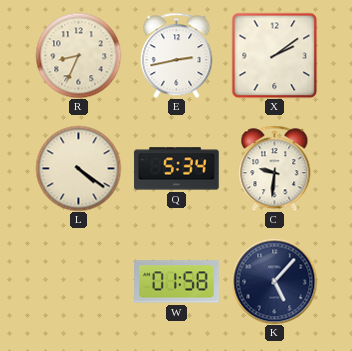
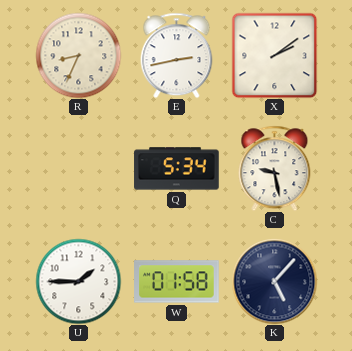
L: 4:21 -> none (78, 168)
C: 9:31 -> 9:28 (275, 168)
U: none -> 1:45 (78, 281)
